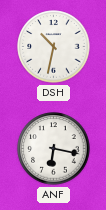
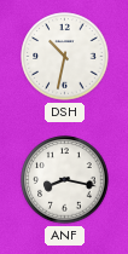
ANF: 6:17 -> 8:17 (65, 180)
